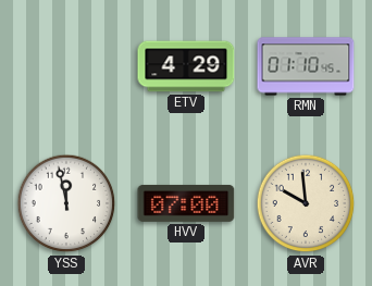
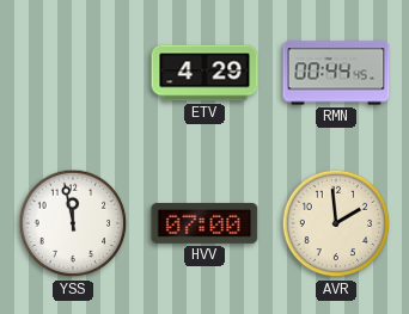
RMN: 01:10 -> 00:44 (336, 73)
AVR: 9:59 -> 1:59 (336, 223)
